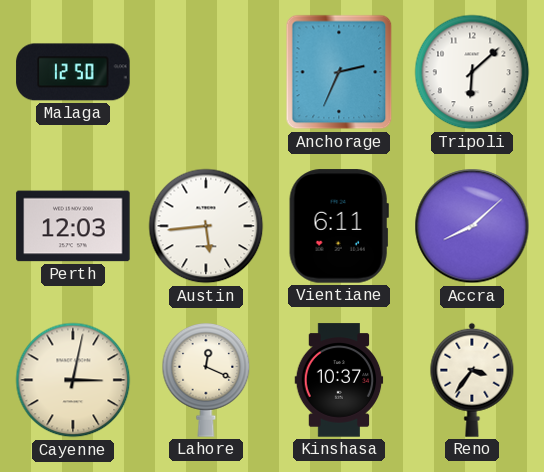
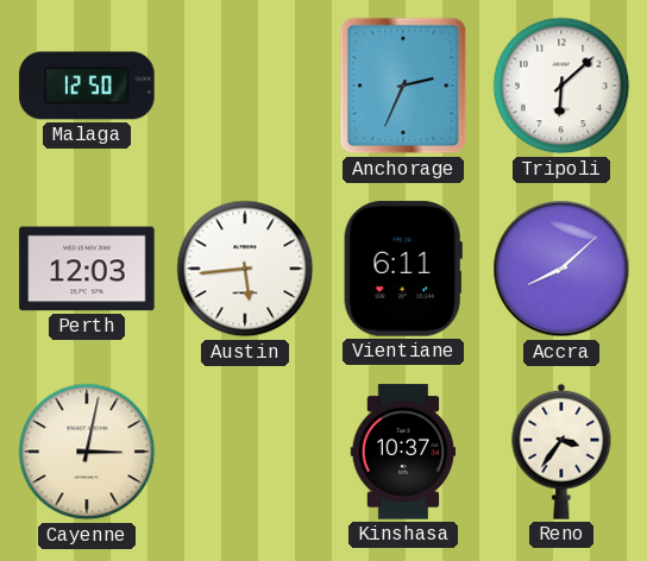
Lahore: 12:19 -> none (206, 381)
